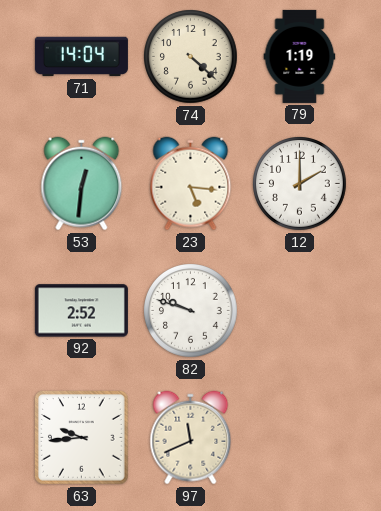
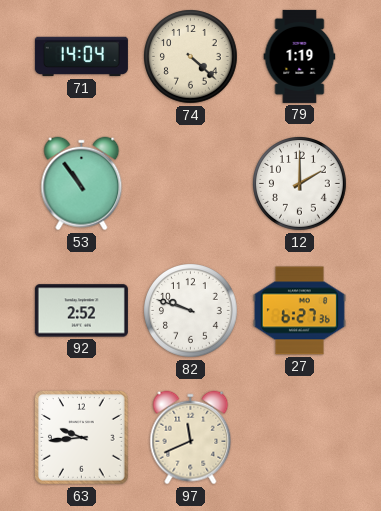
53: 12:31 -> 10:54 (82, 184)
23: 5:16 -> none (191, 184)
27: none -> 6:27 (299, 311)
